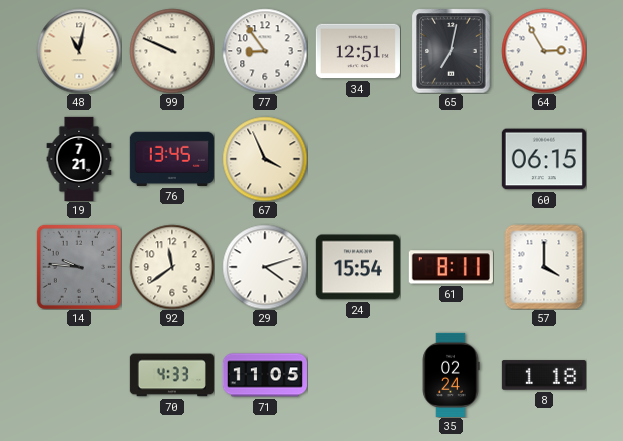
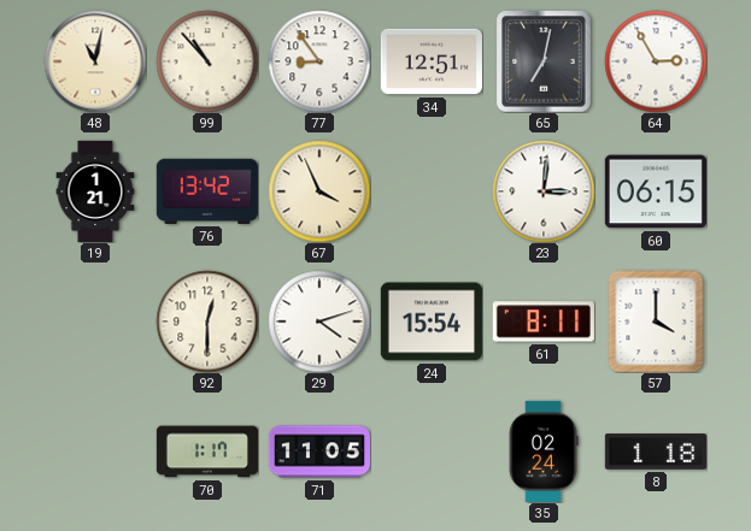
99: 9:49 -> 10:53 (207, 61)
19: 7:21 -> 1:21 (95, 190)
76: 13:45 -> 13:42 (207, 191)
23: none -> 3:01 (544, 191)
14: 9:46 -> none (79, 267)
92: 11:39 -> 12:30 (207, 321)
70: 4:33 -> 1:17 (207, 452)
